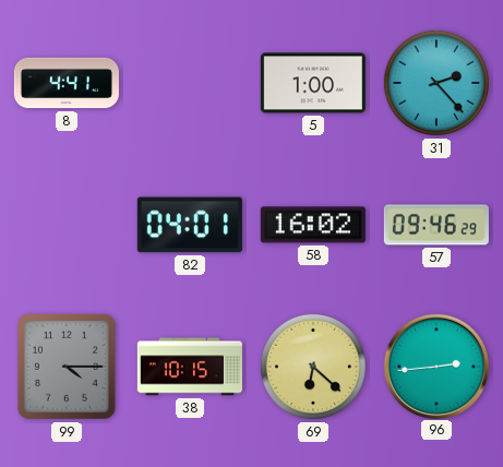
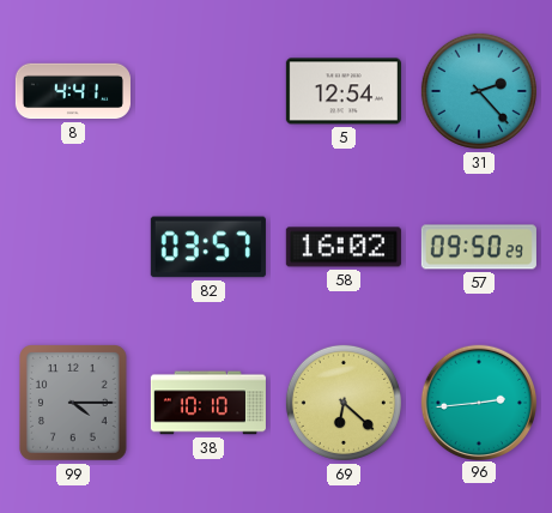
5: 1:00 -> 12:54 (344, 91)
82: 04:01 -> 03:57 (208, 247)
57: 09:46 -> 09:50 (479, 247)
38: 10:15 -> 10:10 (208, 403)
